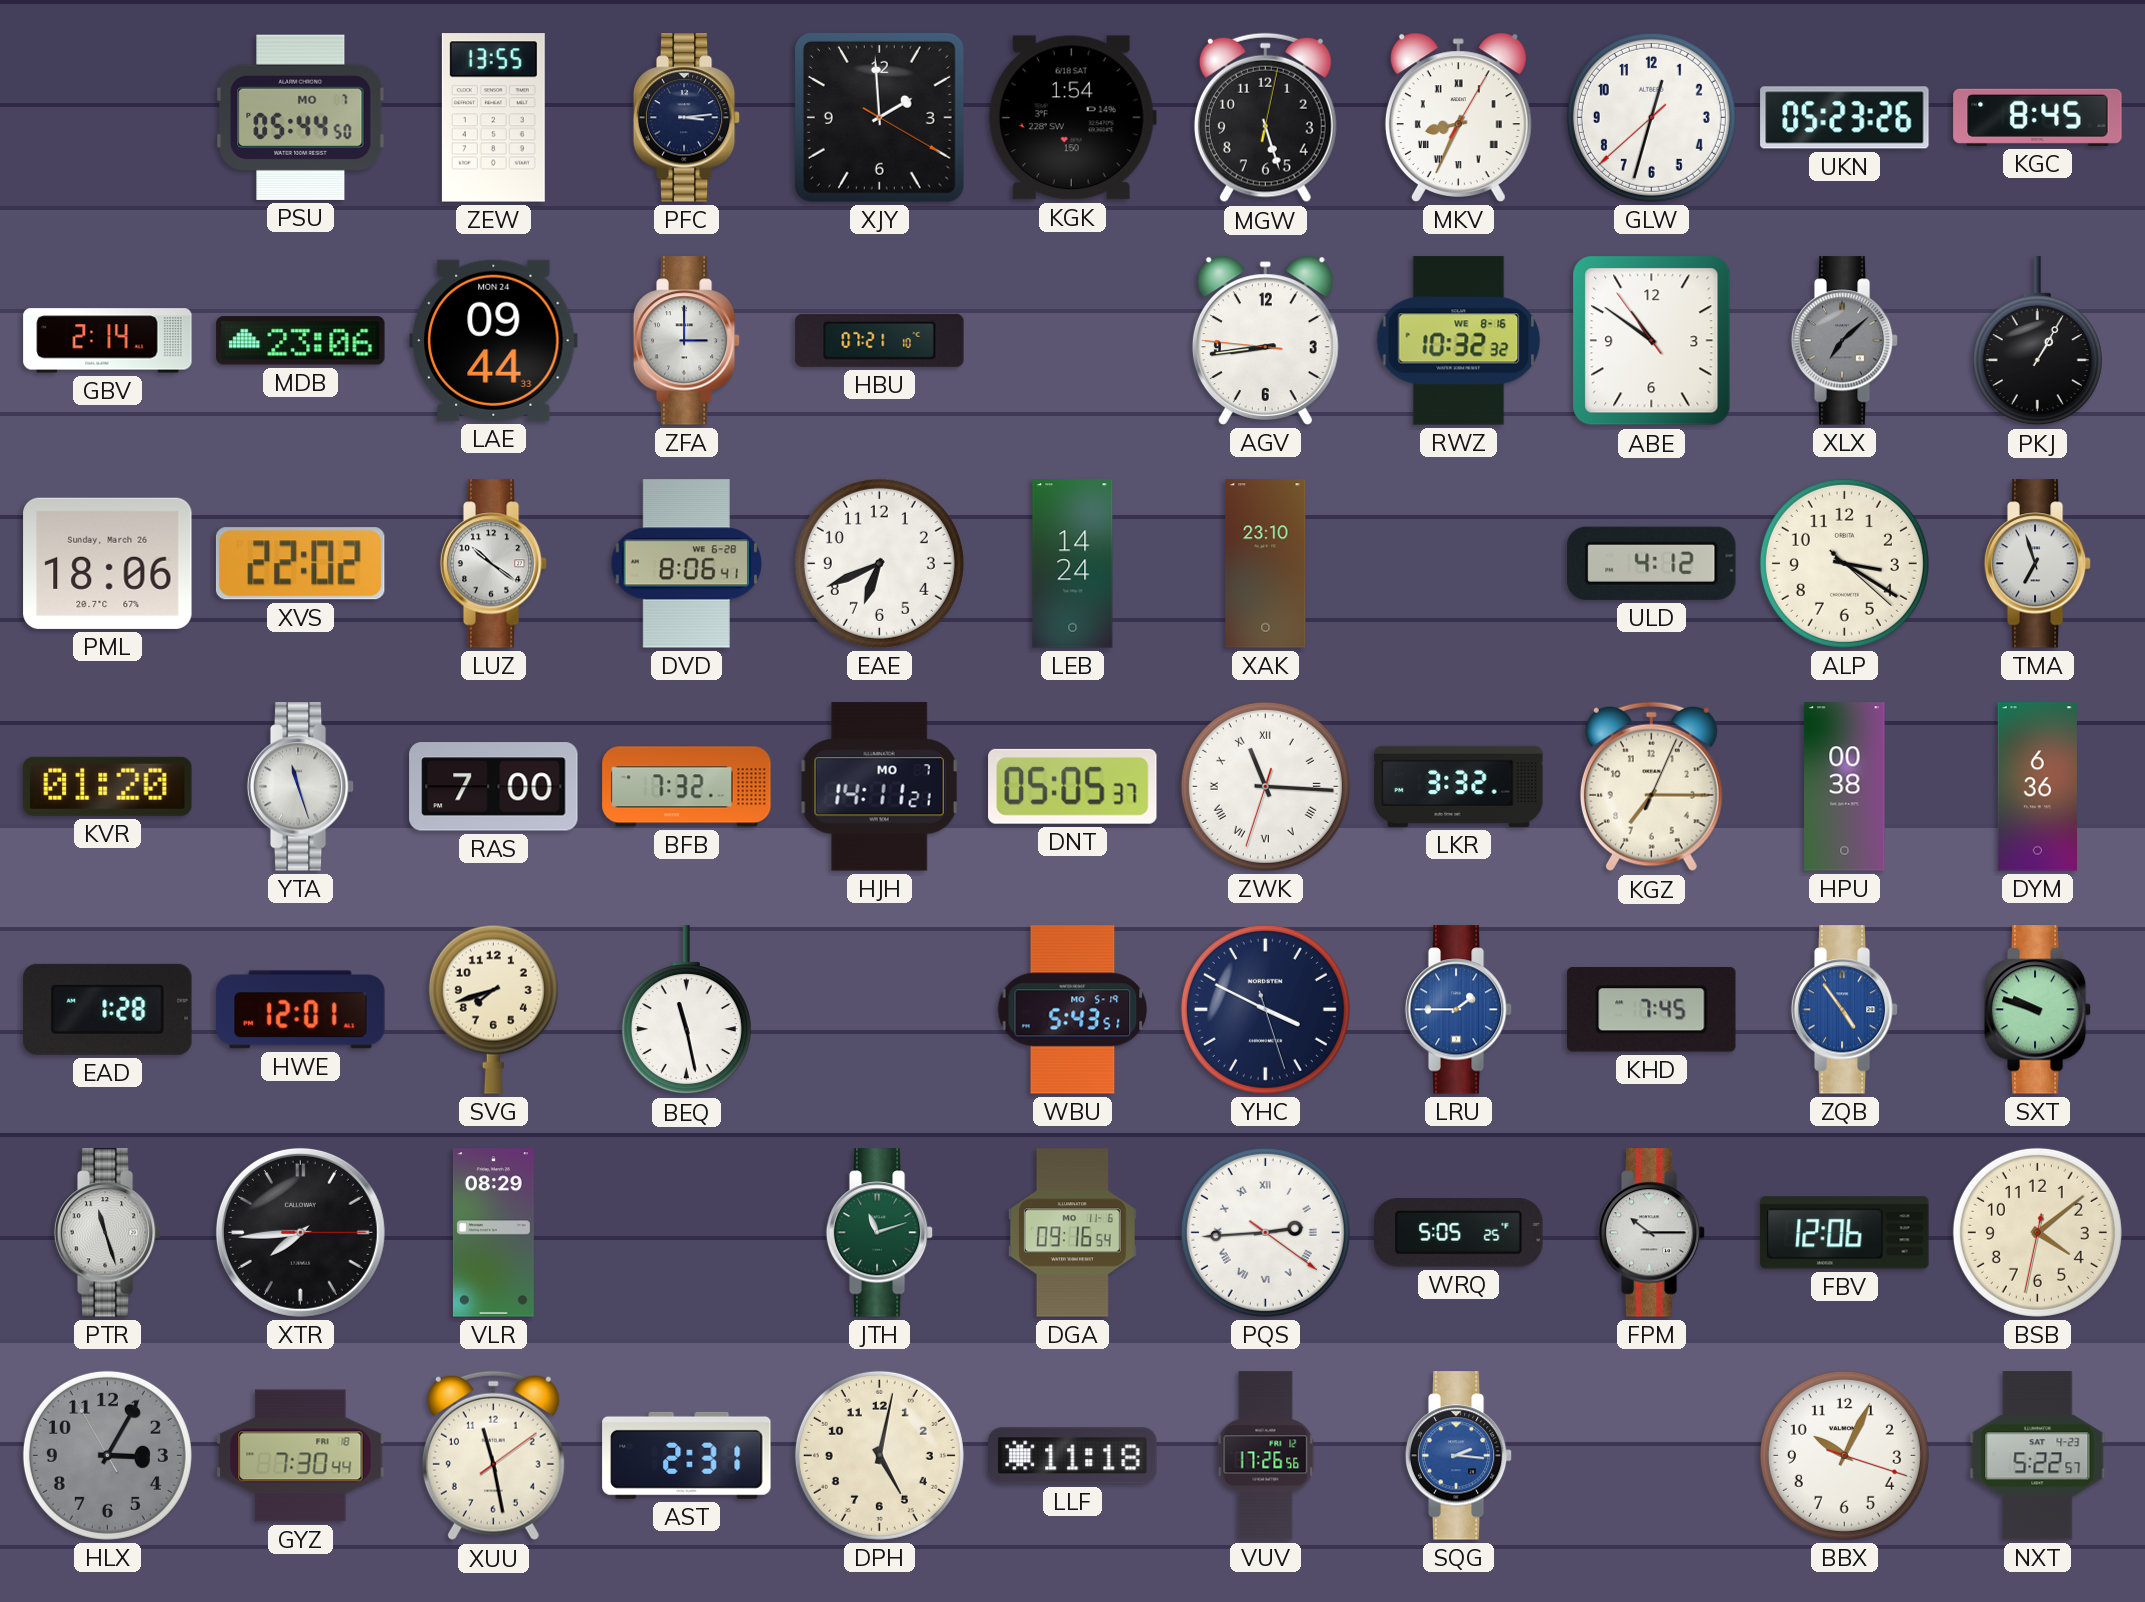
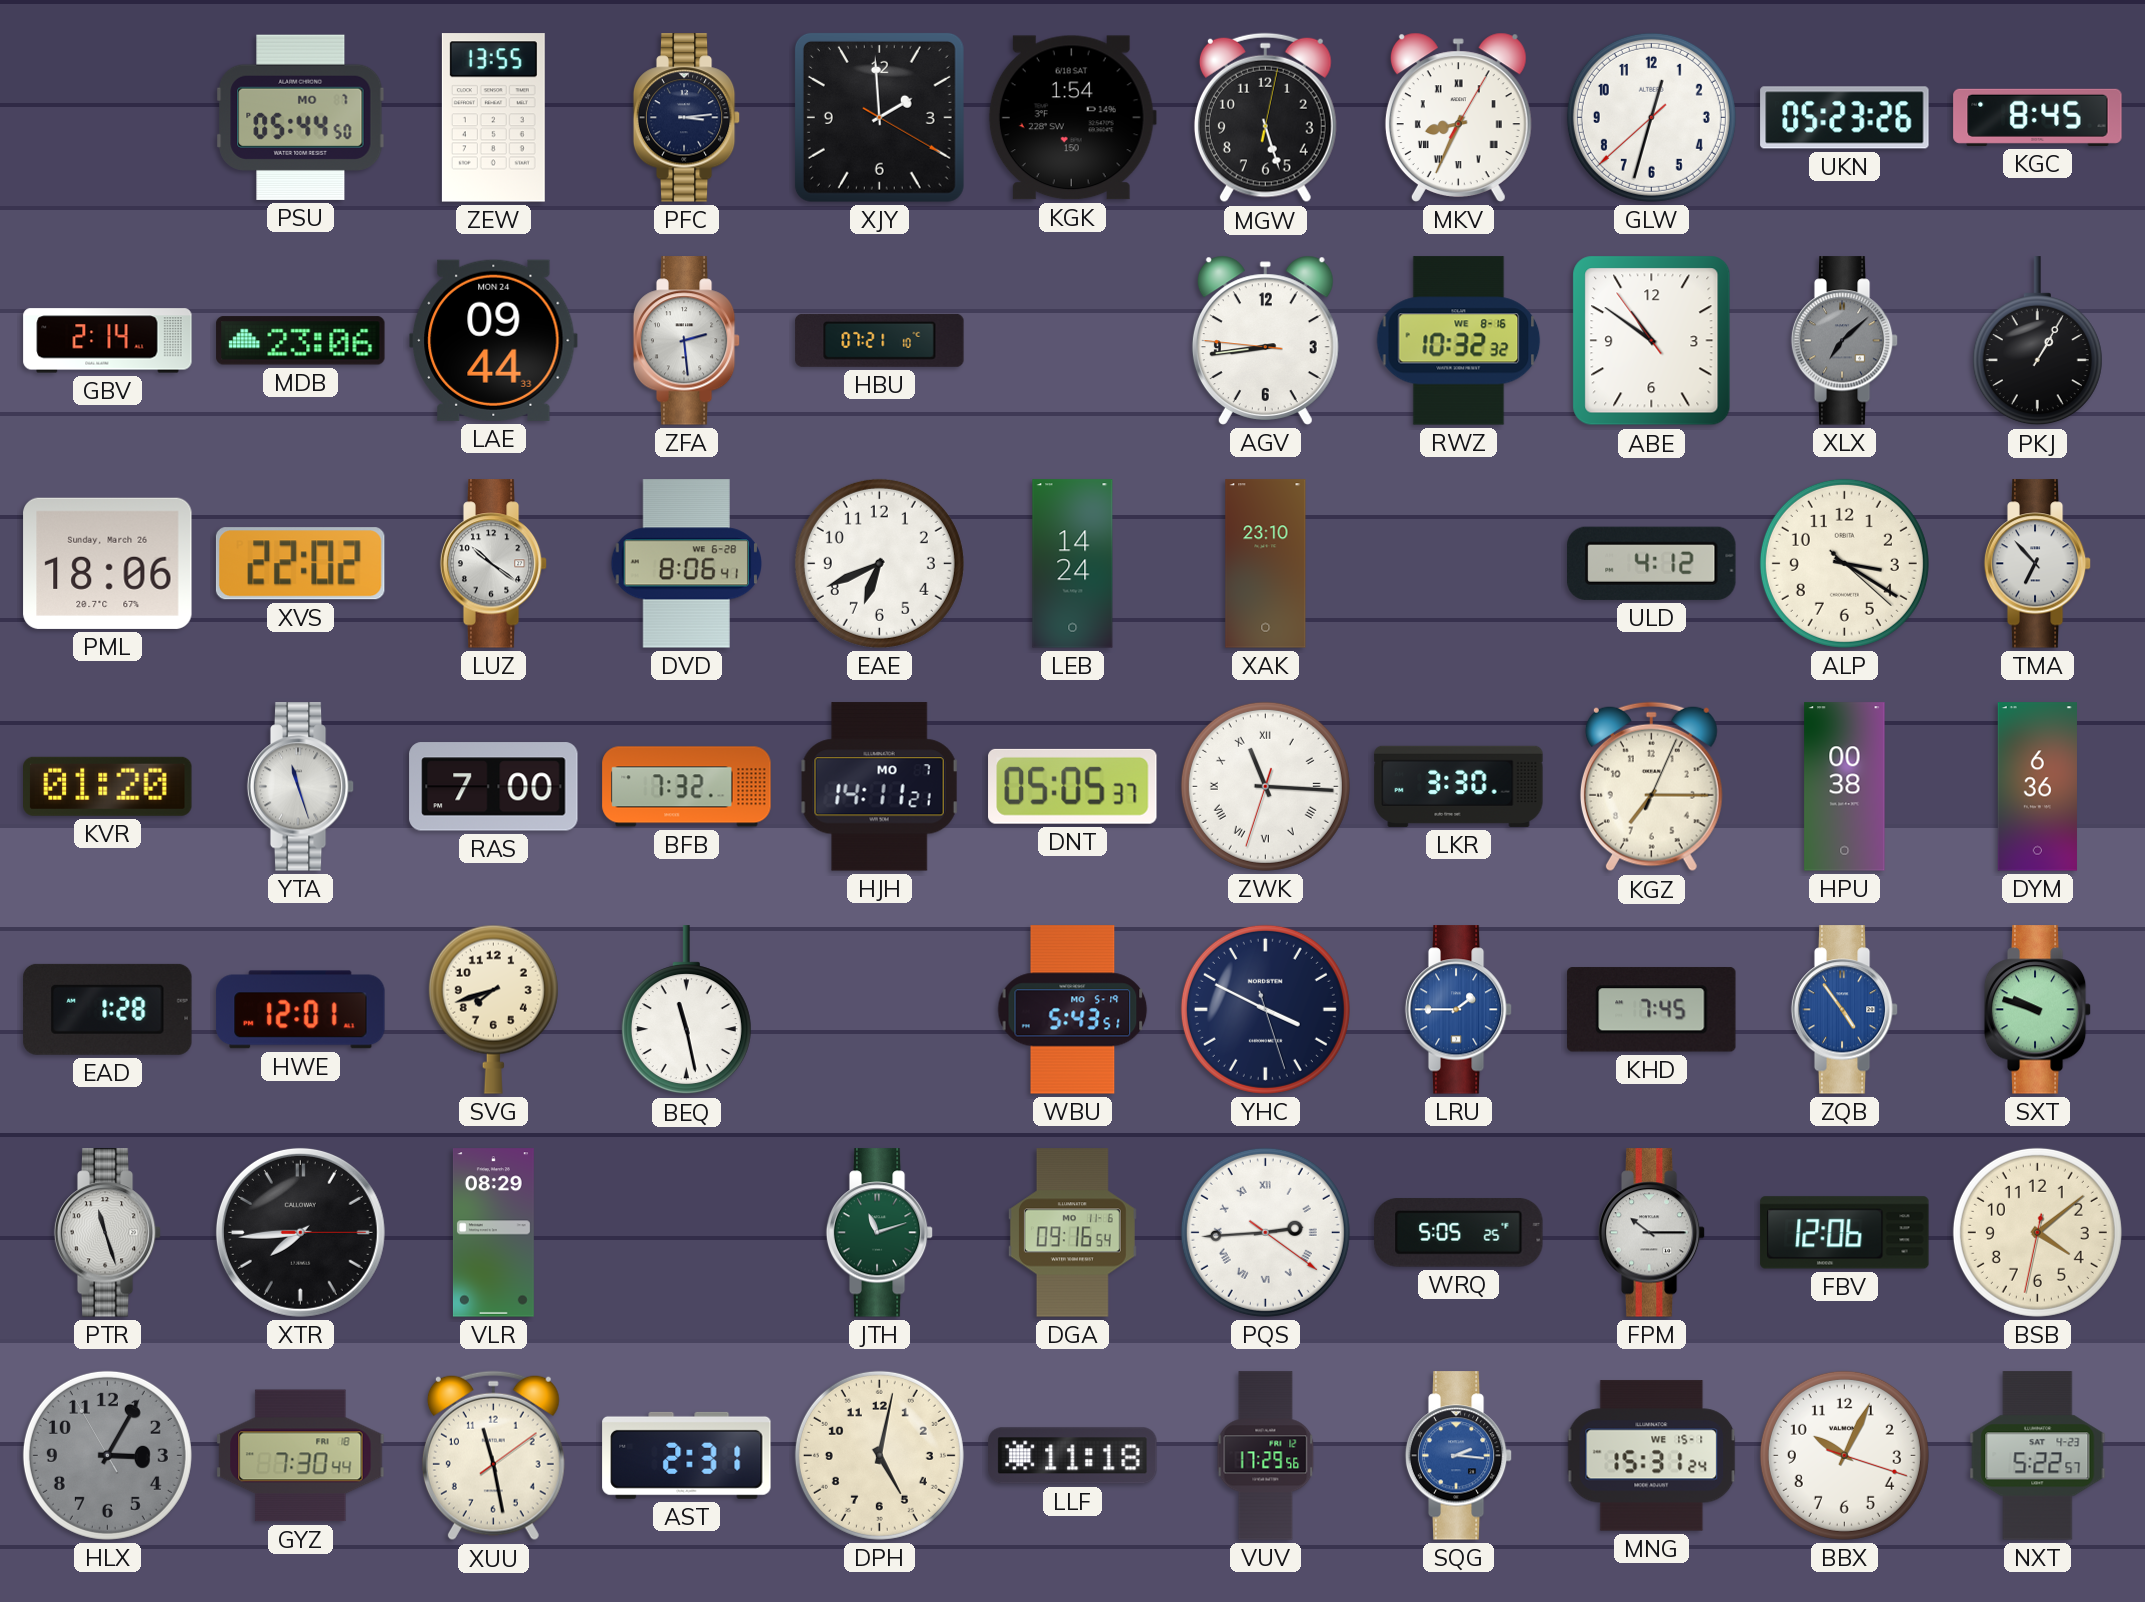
ZFA: 3:00 -> 2:29 (687, 341)
TMA: 6:57 -> 6:53 (2038, 564)
LKR: 3:32 -> 3:30 (1459, 786)
VUV: 17:26 -> 17:29 (1266, 1456)
MNG: none -> 15:31 (1652, 1456)
